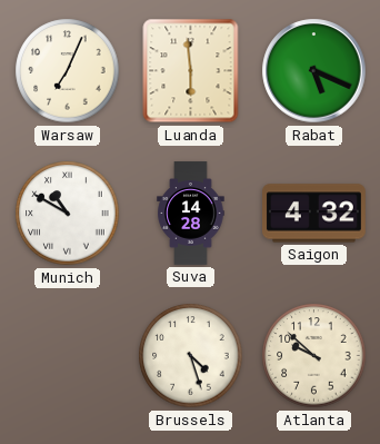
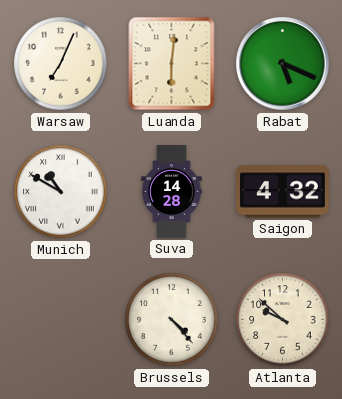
Luanda: 5:59 -> 6:01 (172, 64)
Brussels: 4:27 -> 4:23 (172, 320)
